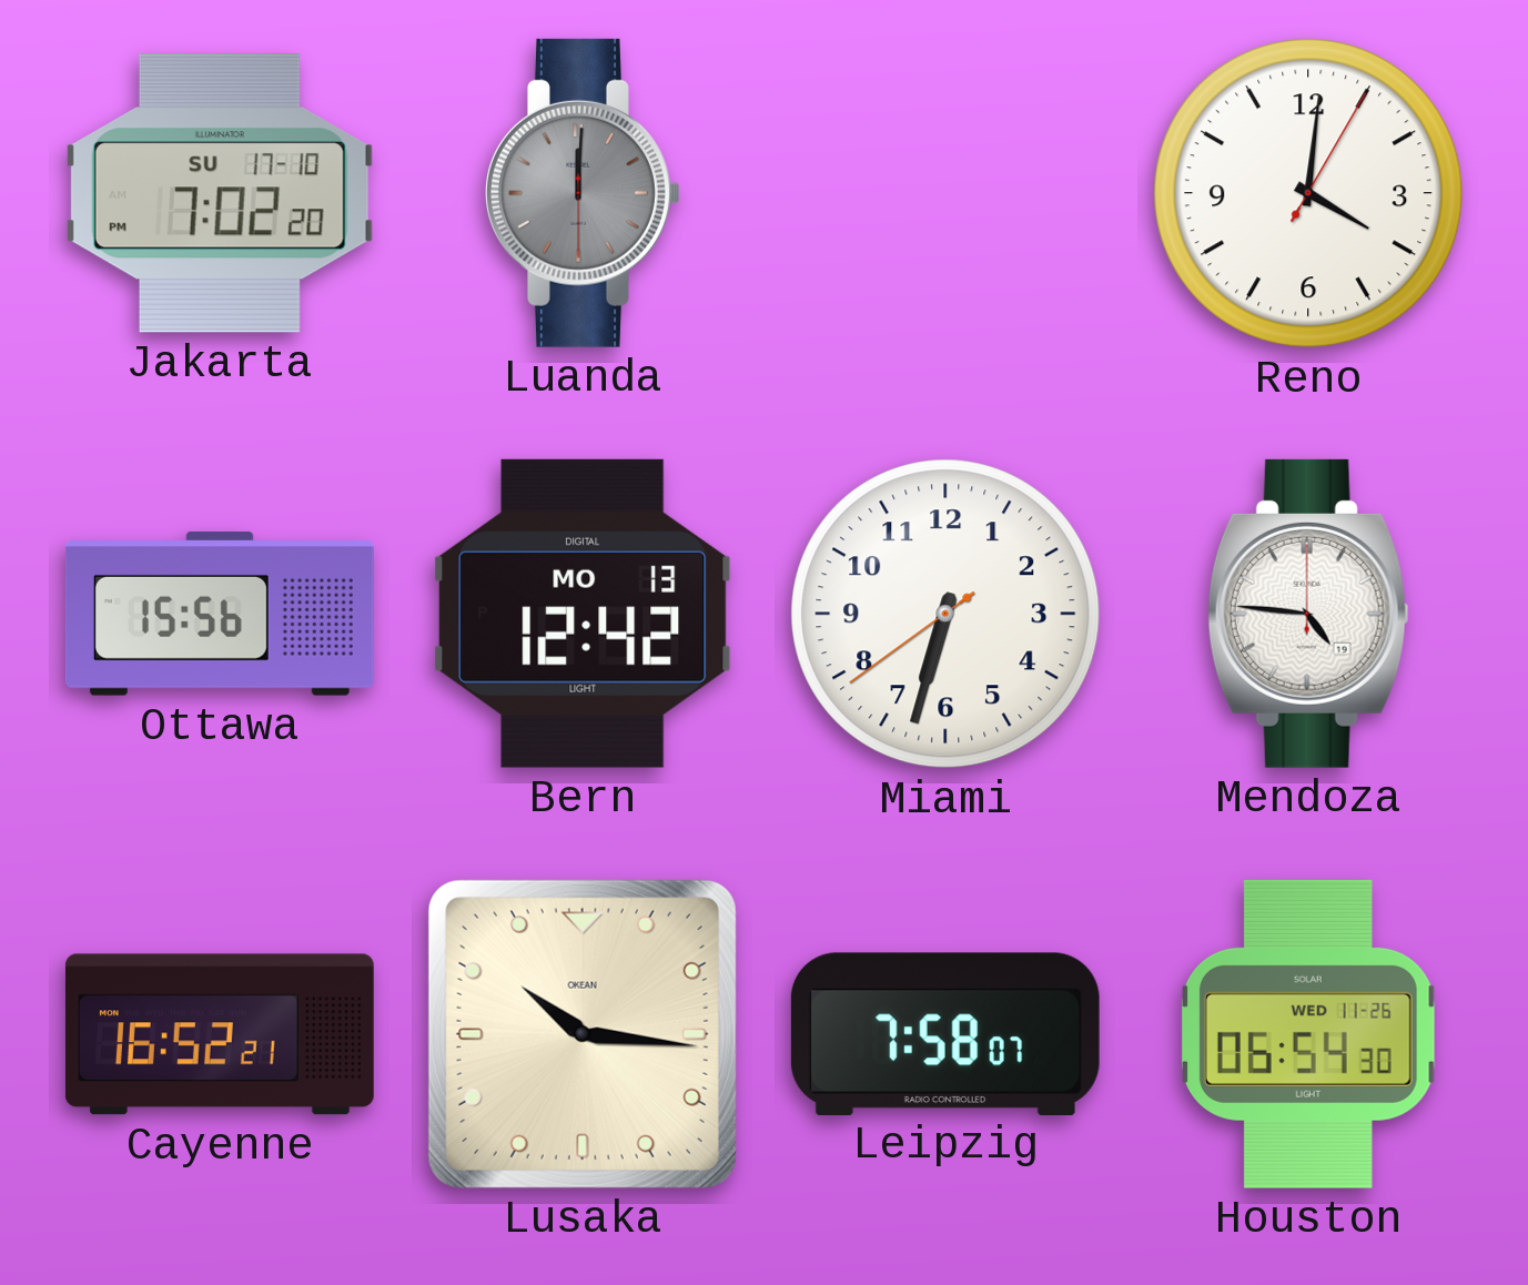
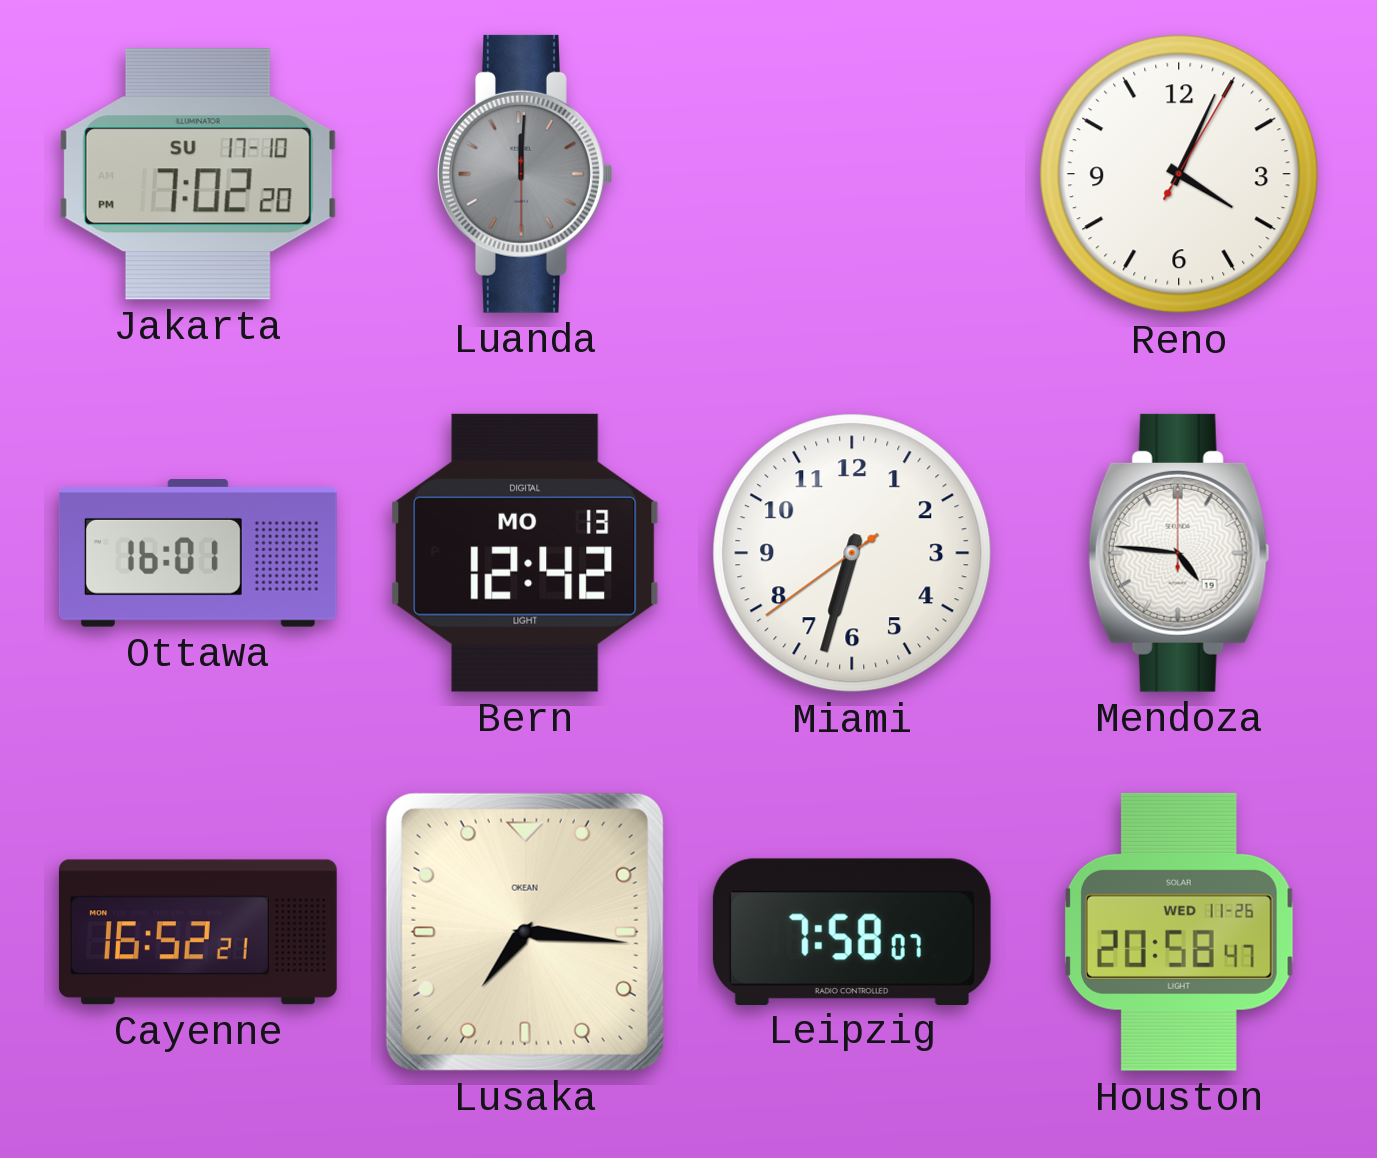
Reno: 4:01 -> 4:04 (1179, 174)
Ottawa: 15:56 -> 16:01 (198, 553)
Lusaka: 10:16 -> 7:16 (525, 932)
Houston: 06:54 -> 20:58 (1179, 932)
